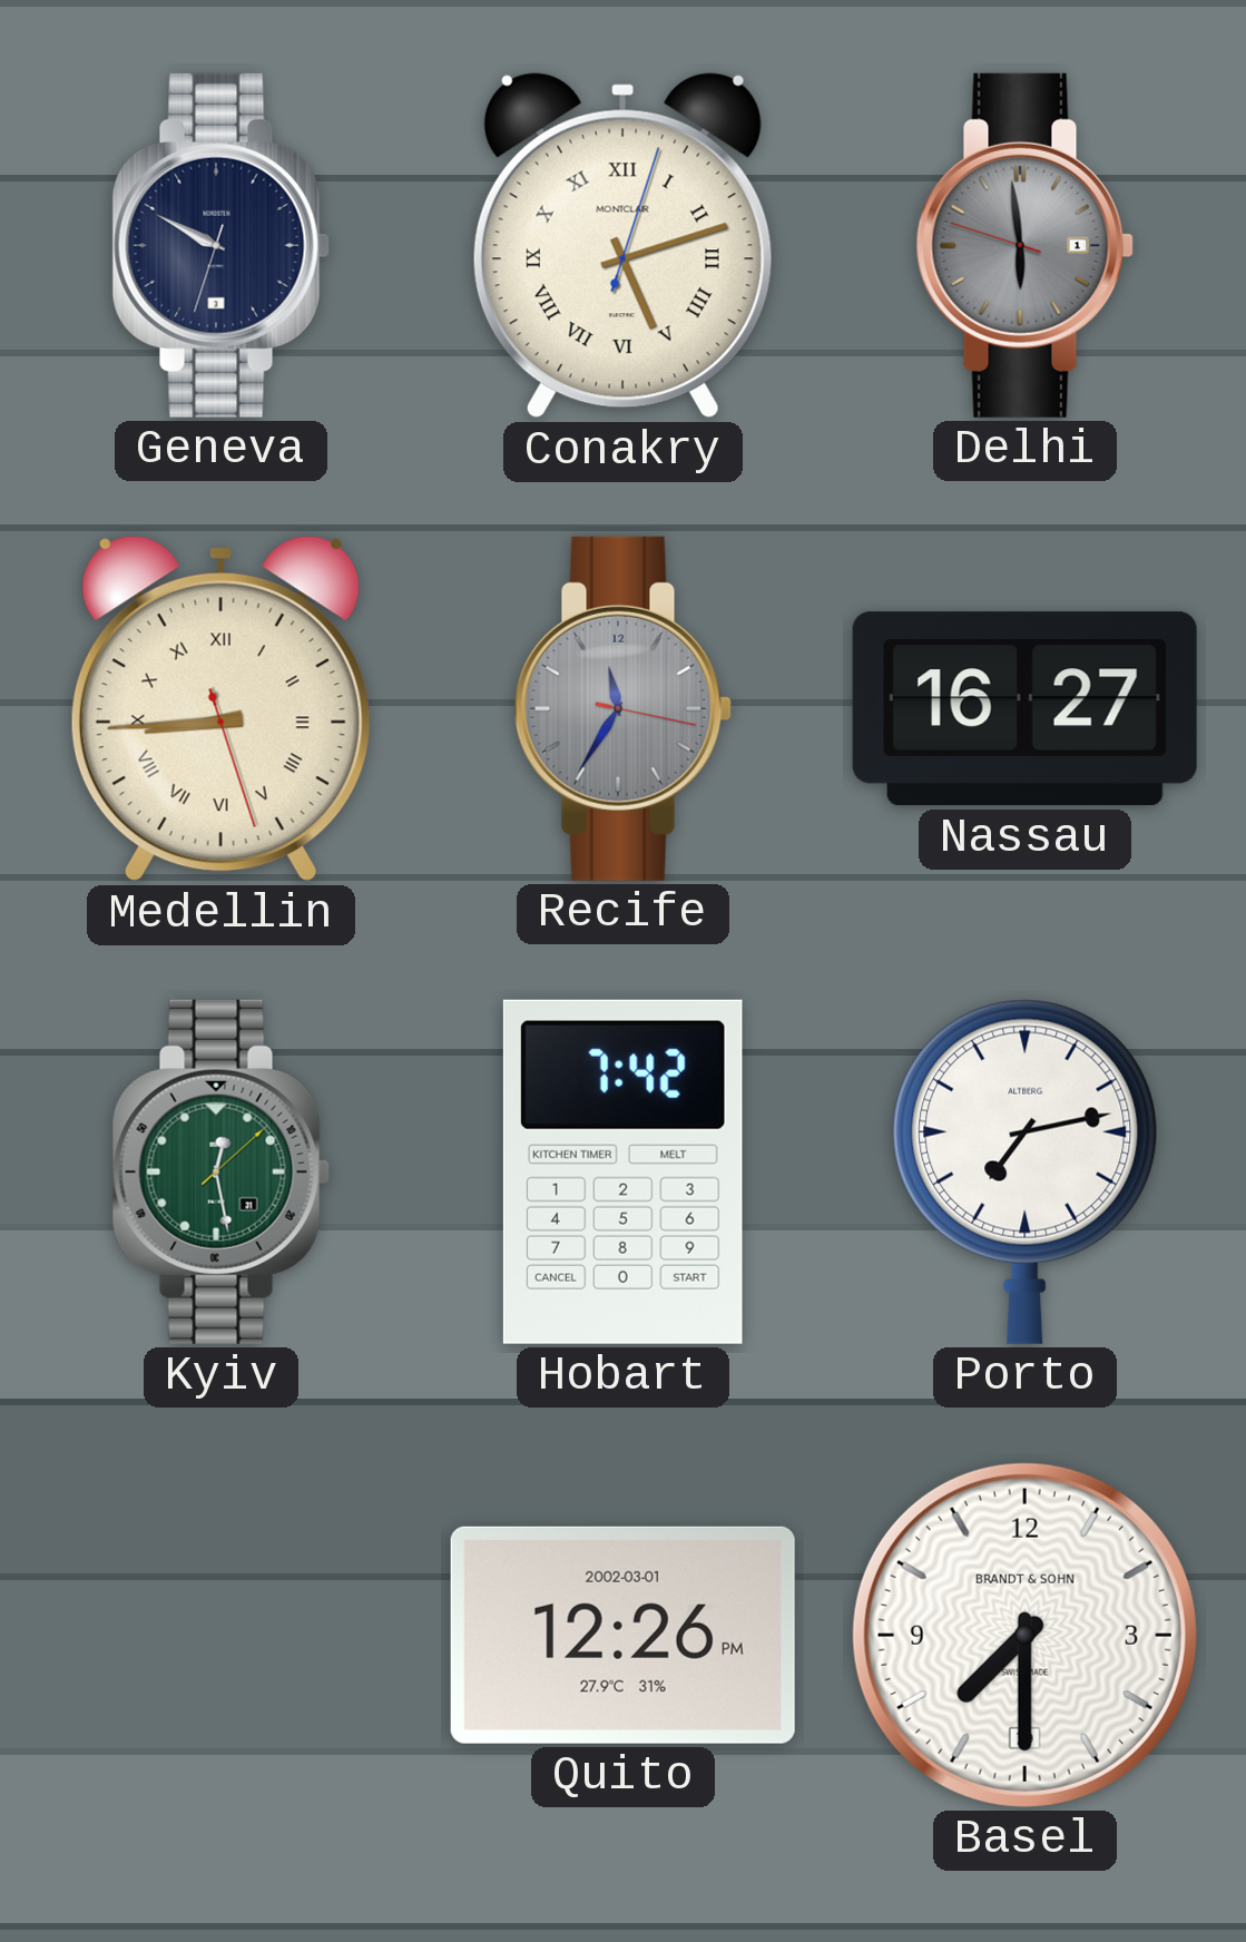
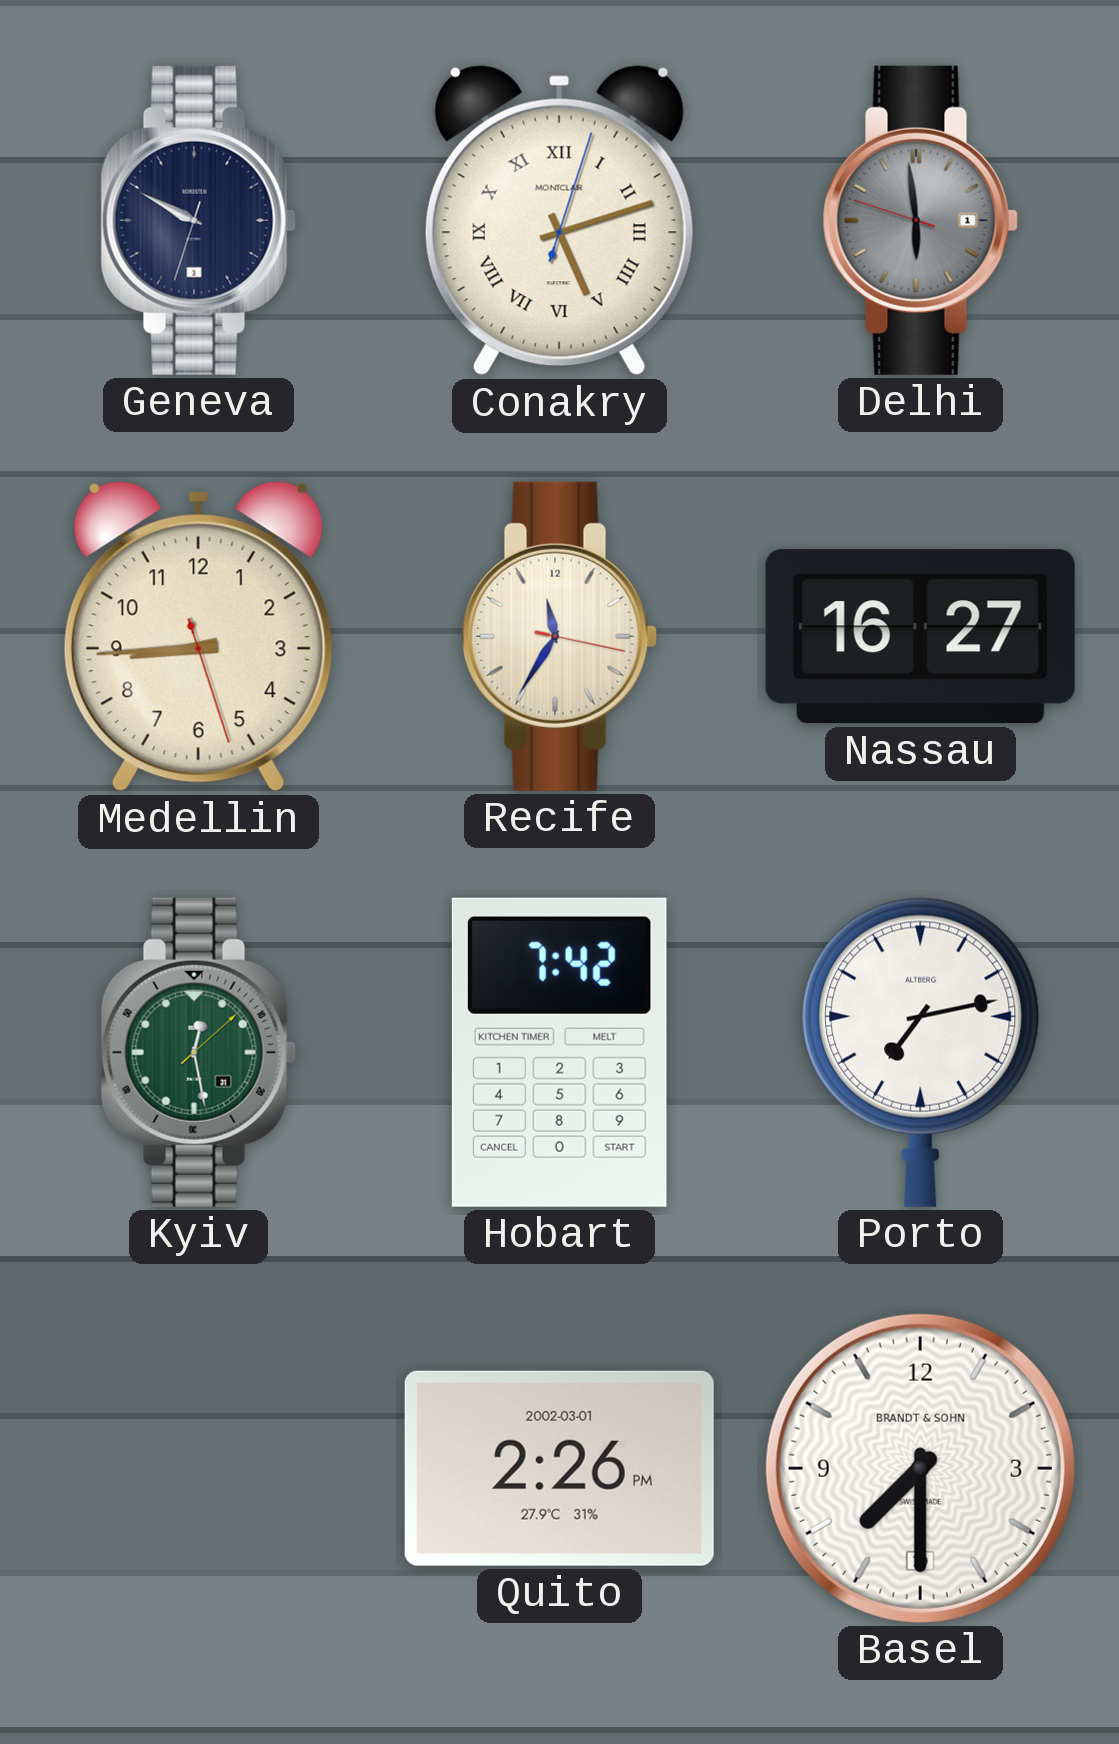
Medellin numerals: Roman -> Arabic (198, 637)
Recife dial: grey -> cream (559, 636)
Quito: 12:26 -> 2:26 (559, 1468)
